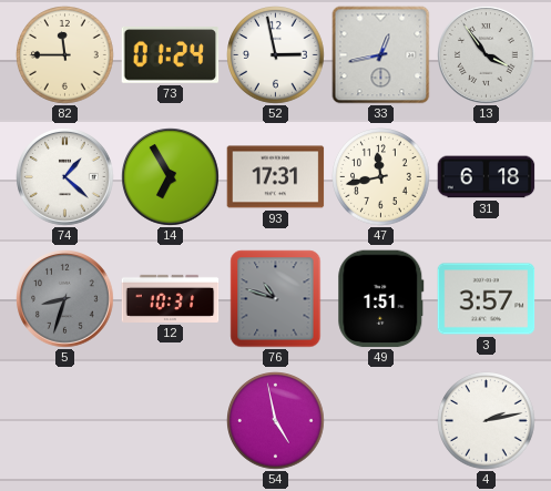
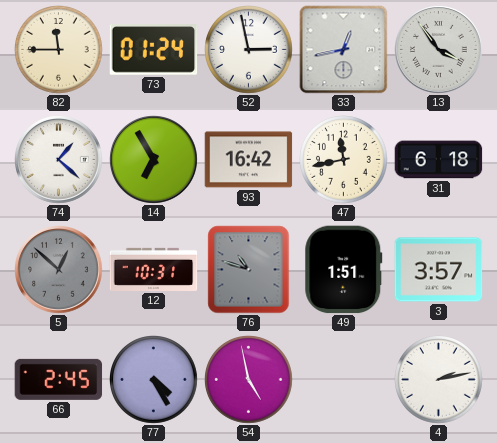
93: 17:31 -> 16:42 (249, 160)
5: 8:33 -> 12:52 (59, 270)
66: none -> 2:45 (59, 379)
77: none -> 4:25 (154, 380)
